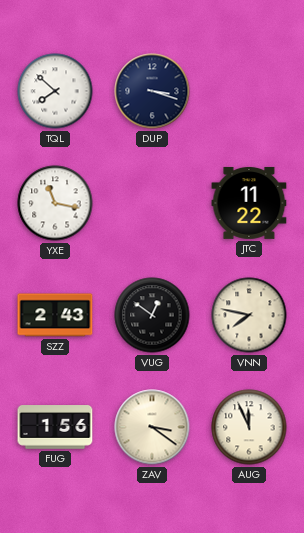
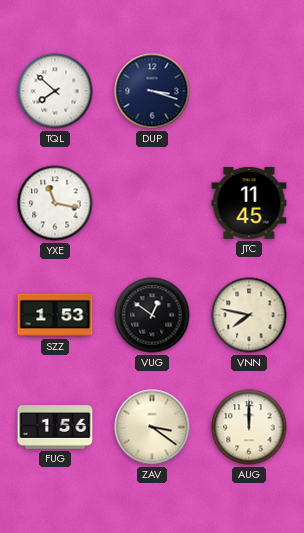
JTC: 11:22 -> 11:45 (249, 203)
SZZ: 2:43 -> 1:53 (55, 315)
AUG: 11:56 -> 12:00 (249, 427)
